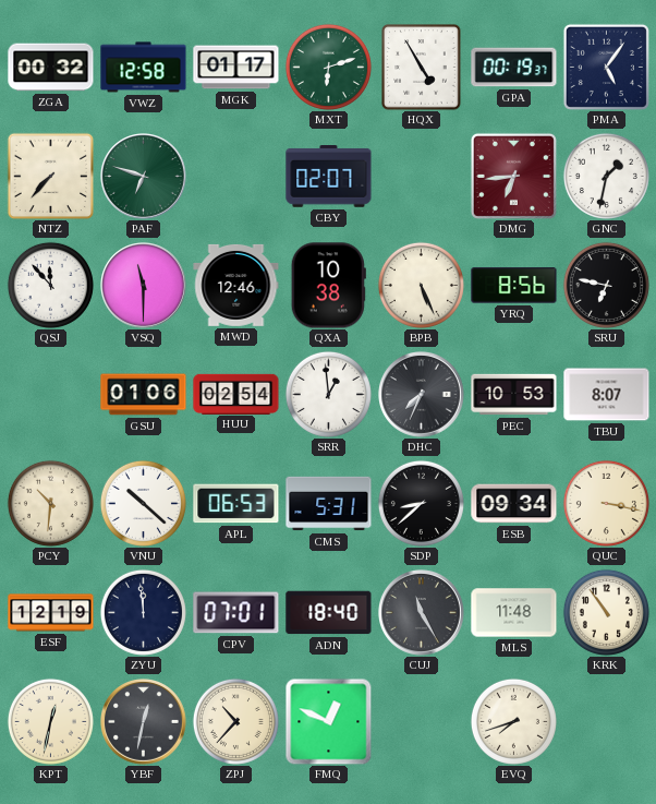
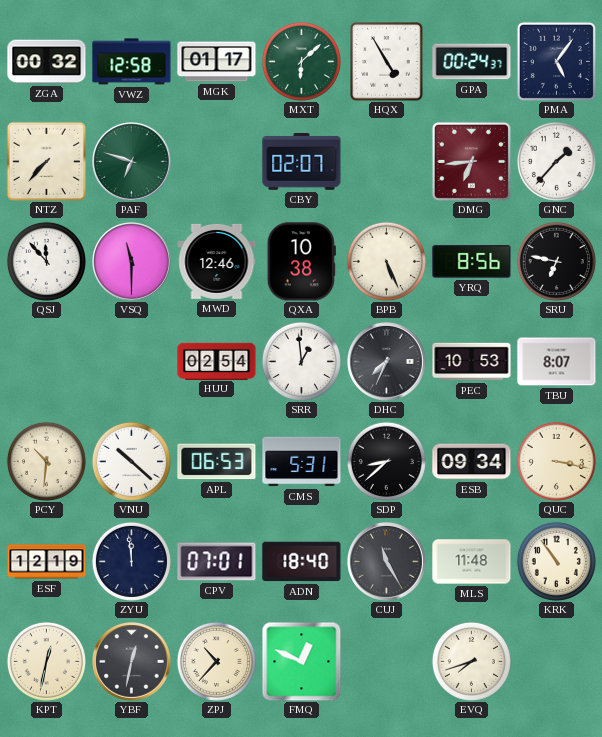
MXT: 6:12 -> 6:08 (301, 61)
GPA: 00:19 -> 00:24 (472, 62)
GNC: 1:32 -> 1:37 (556, 161)
GSU: 01:06 -> none (144, 395)
